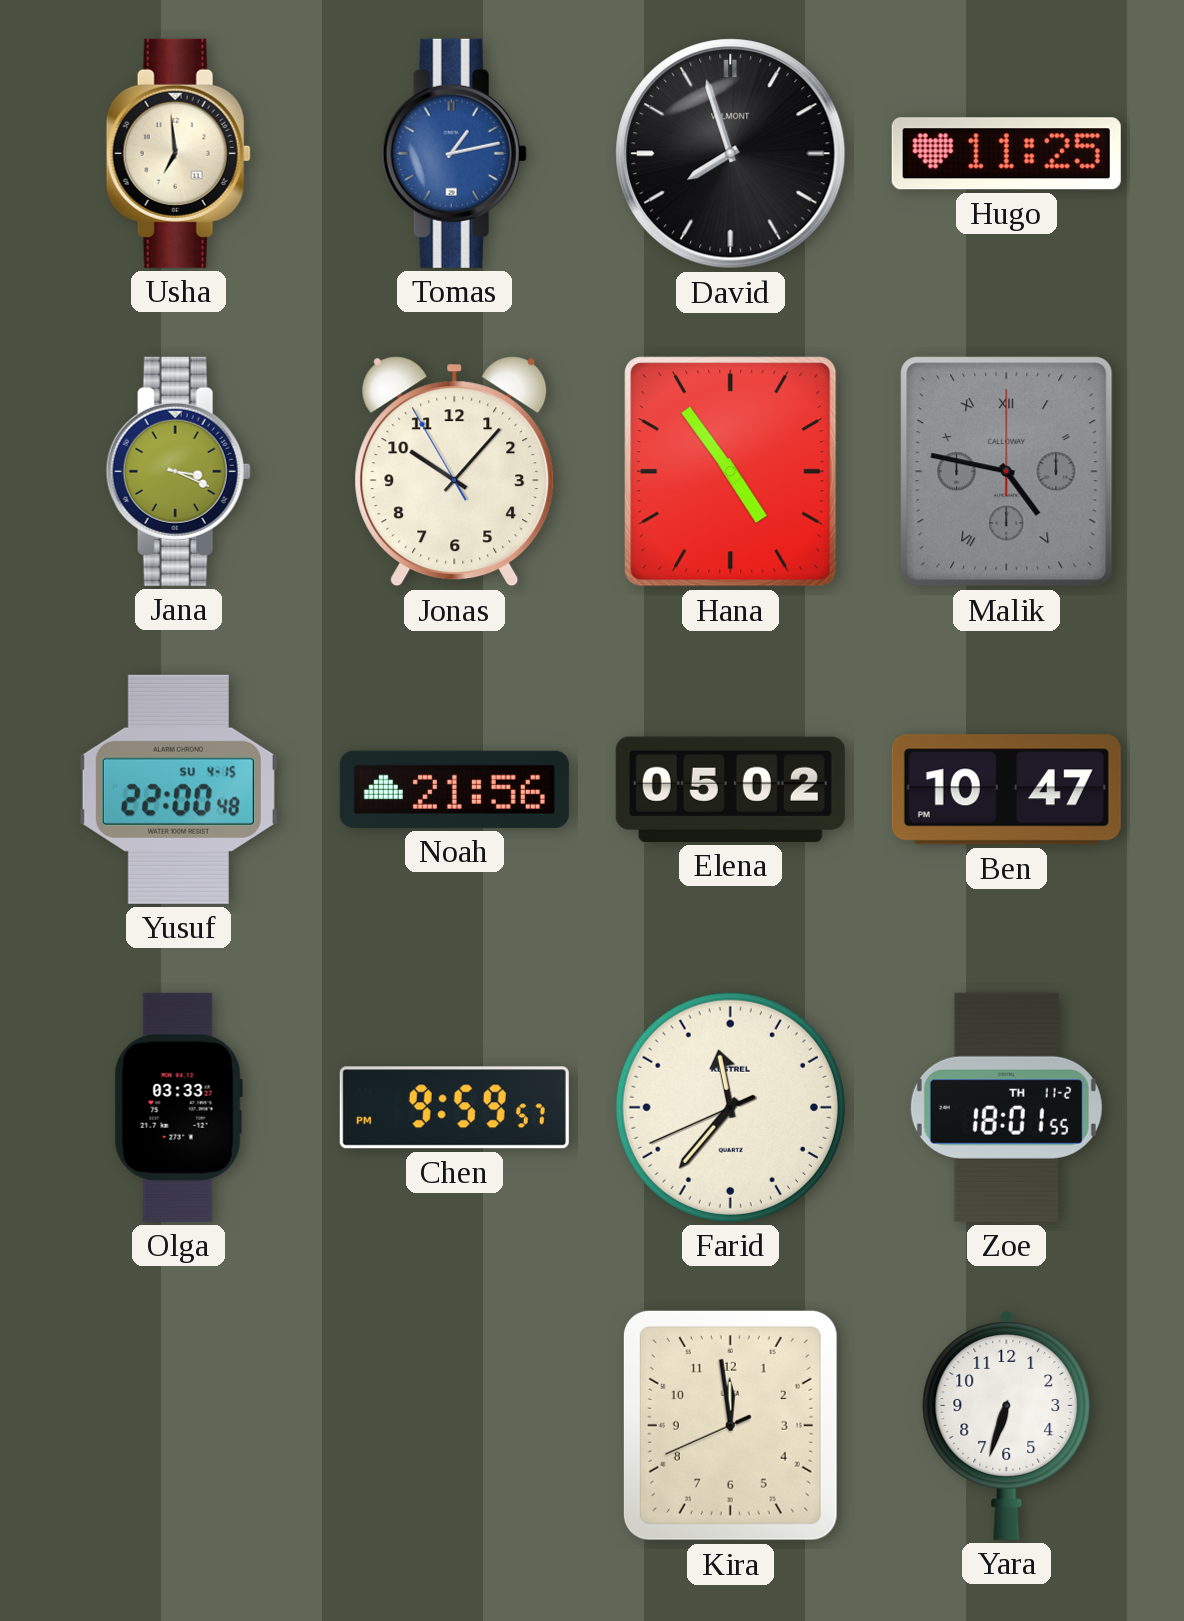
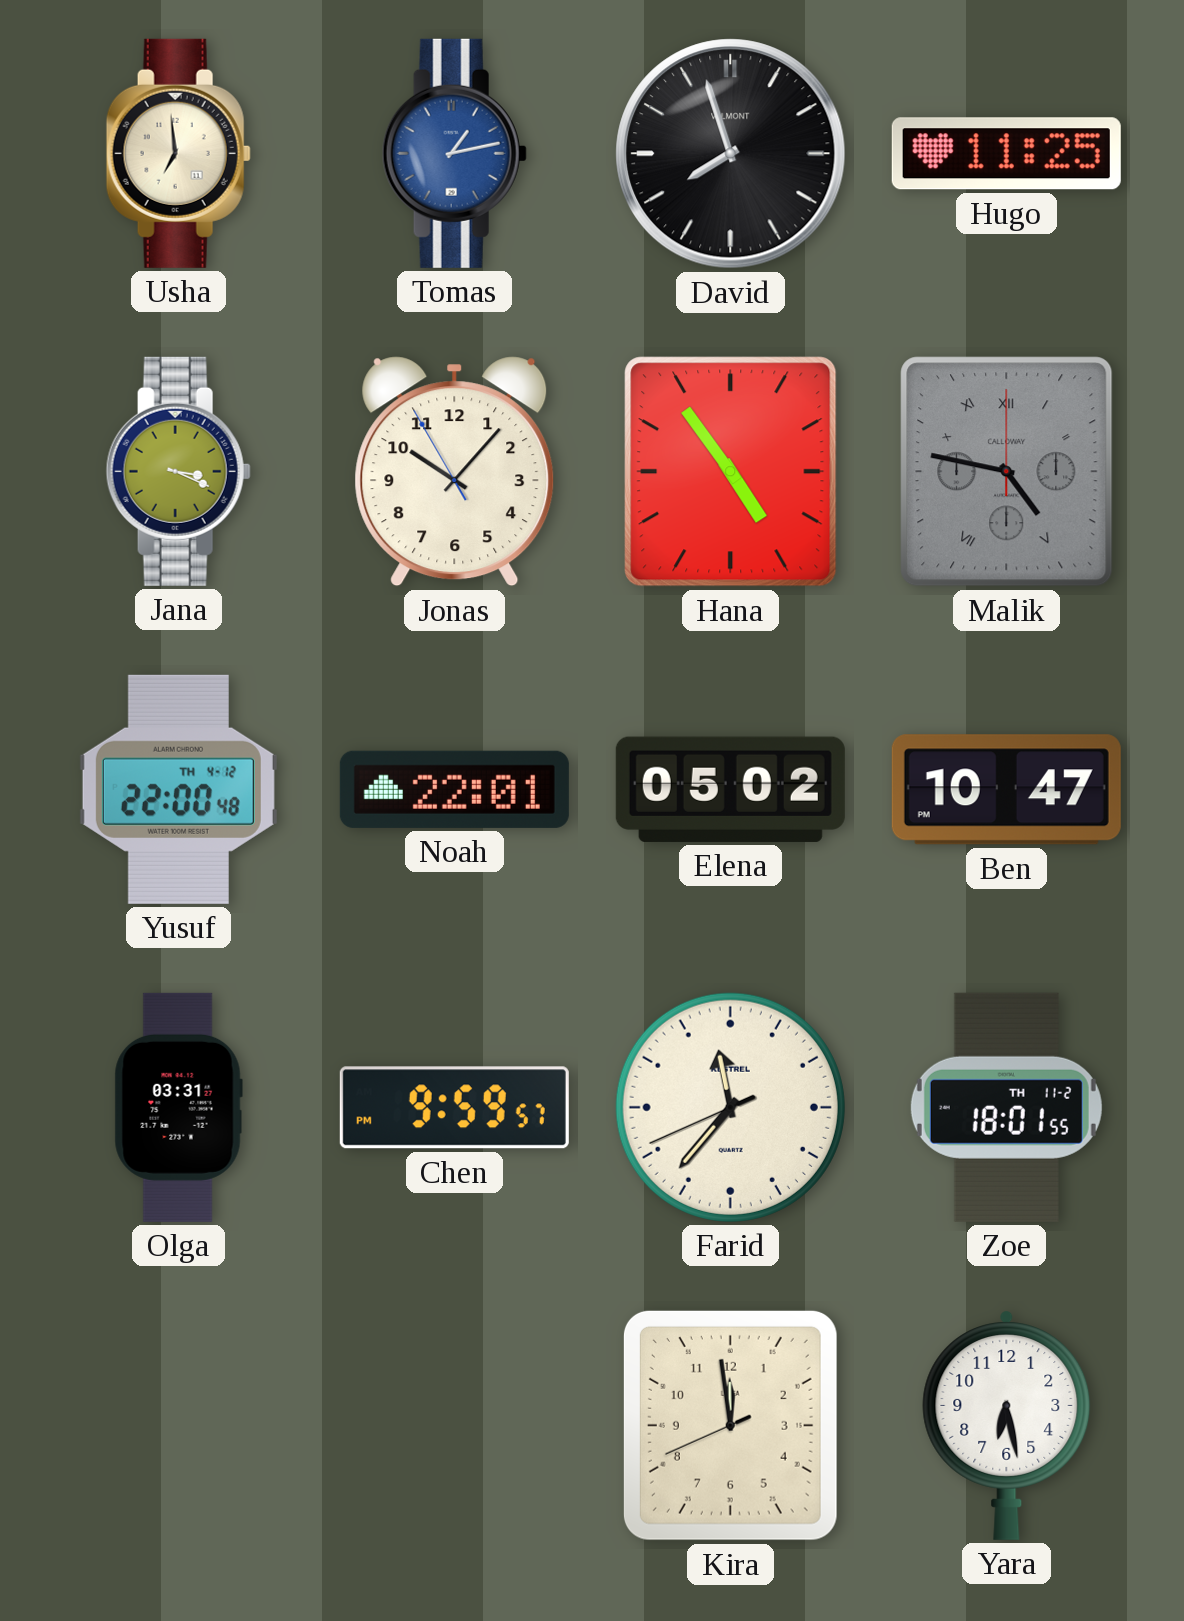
Yusuf date: SU 4-15 -> TH 4-12 (178, 789)
Noah: 21:56 -> 22:01 (454, 789)
Olga: 03:33 -> 03:31 (178, 1107)
Yara: 6:33 -> 6:28 (1007, 1425)
